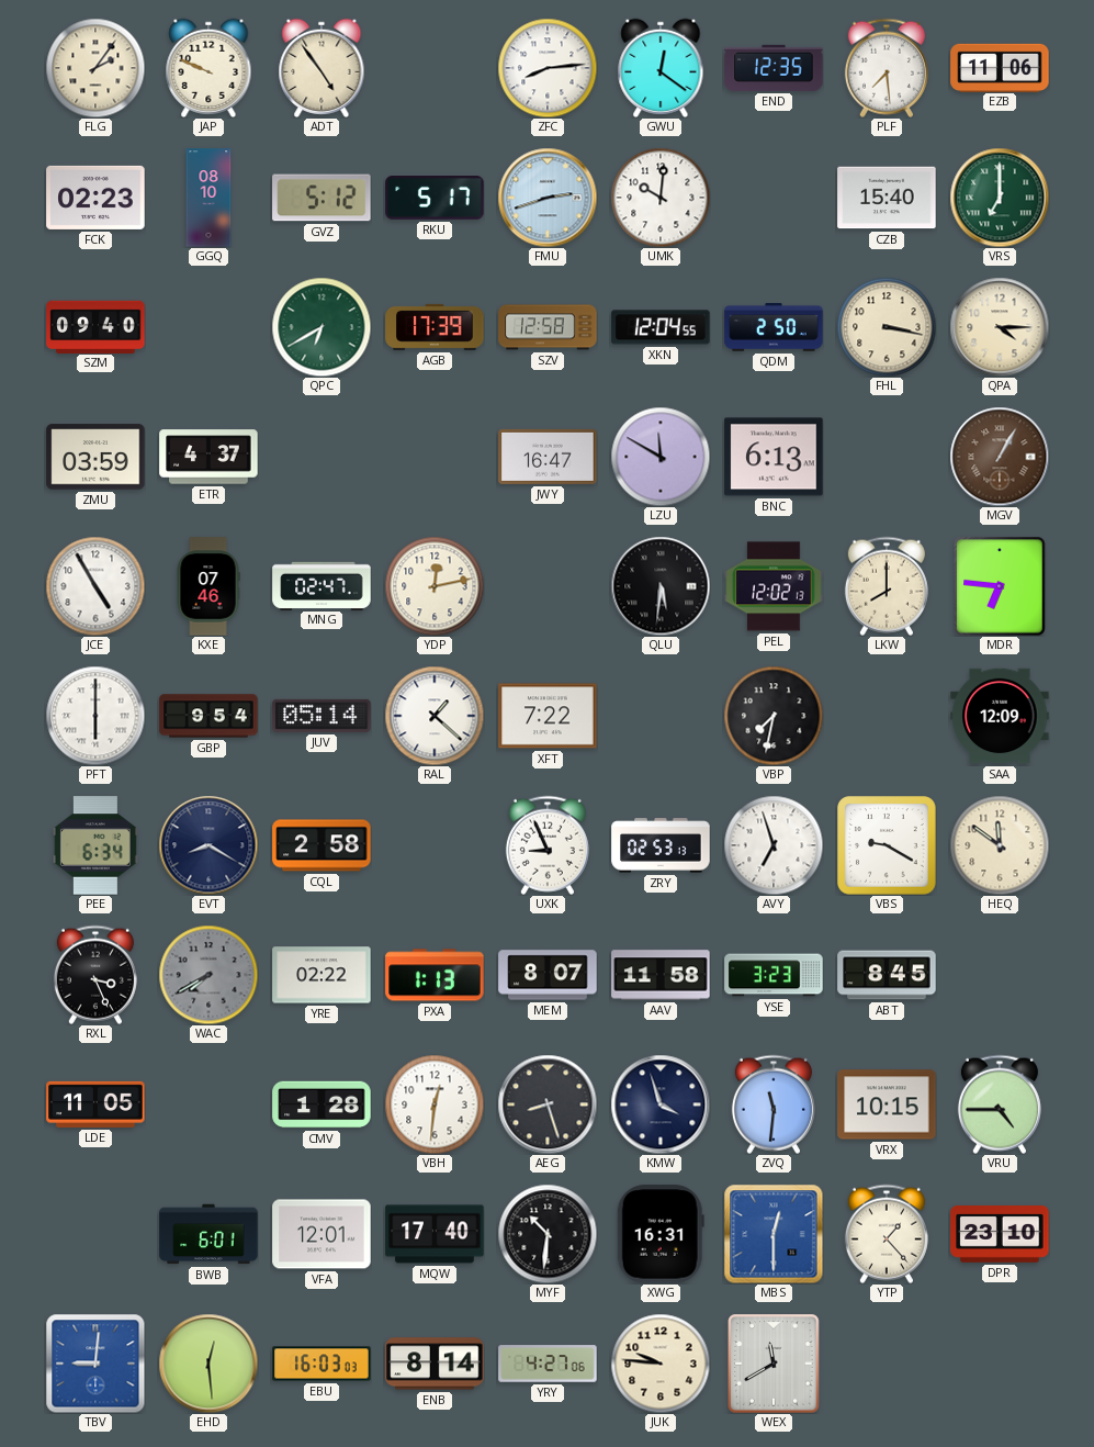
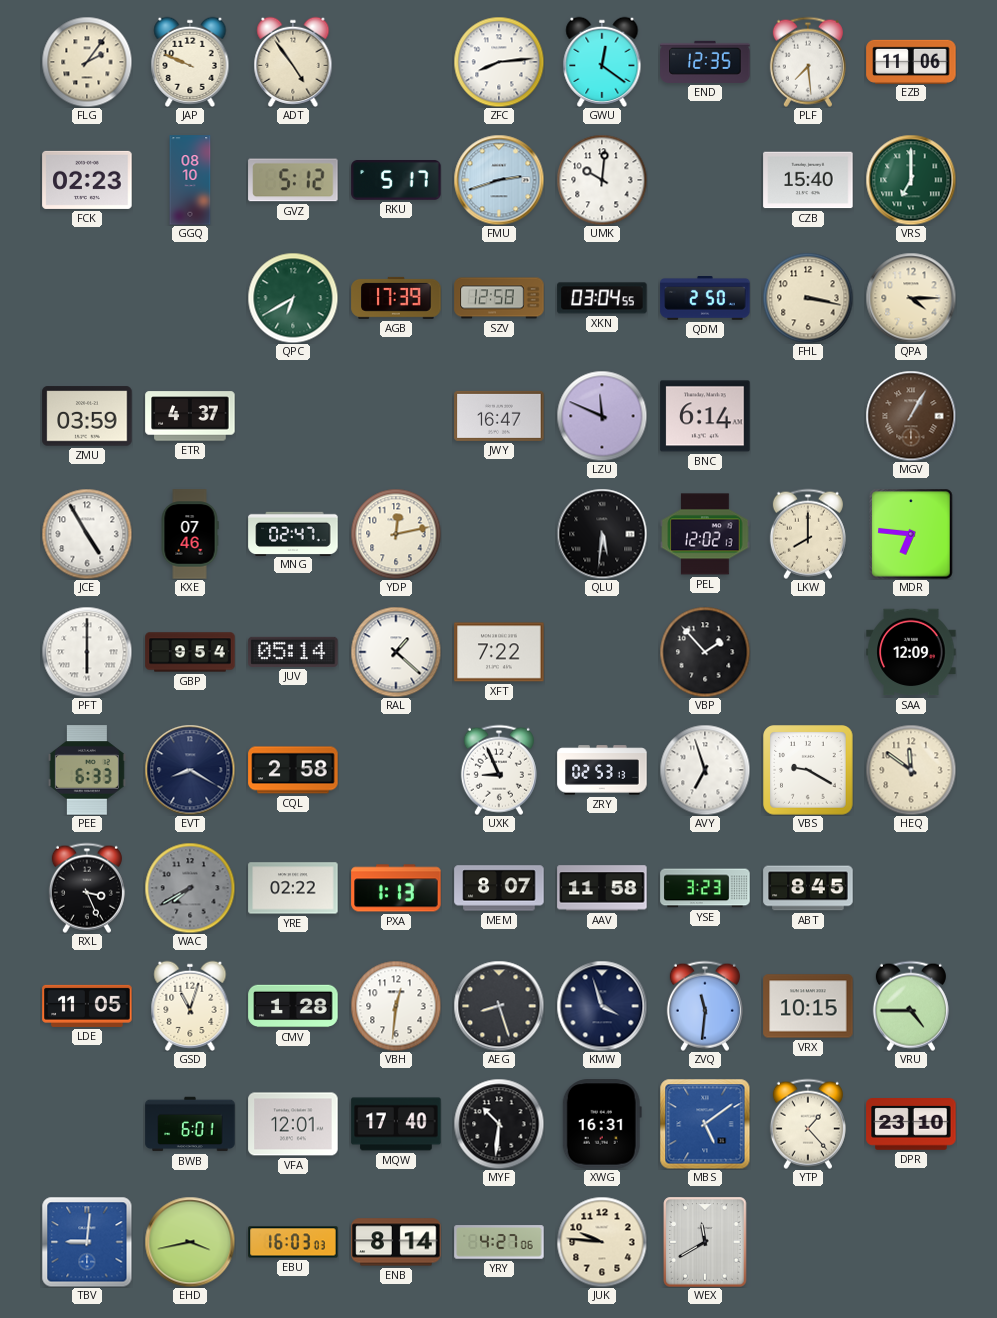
SZM: 09:40 -> none (95, 326)
XKN: 12:04 -> 03:04 (602, 298)
LZU: 11:50 -> 11:49 (602, 416)
BNC: 6:13 -> 6:14 (705, 416)
VBP: 7:32 -> 1:53 (705, 652)
PEE: 6:34 -> 6:33 (87, 770)
GSD: none -> 11:03 (190, 1006)
MBS: 12:30 -> 5:09 (705, 1124)
EHD: 12:29 -> 3:43 (190, 1242)
